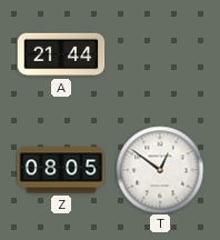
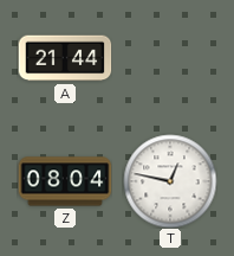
Z: 08:05 -> 08:04 (65, 181)
T: 12:51 -> 12:47 (170, 181)
